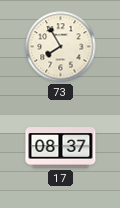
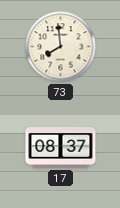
73: 7:55 -> 7:59 (61, 47)
